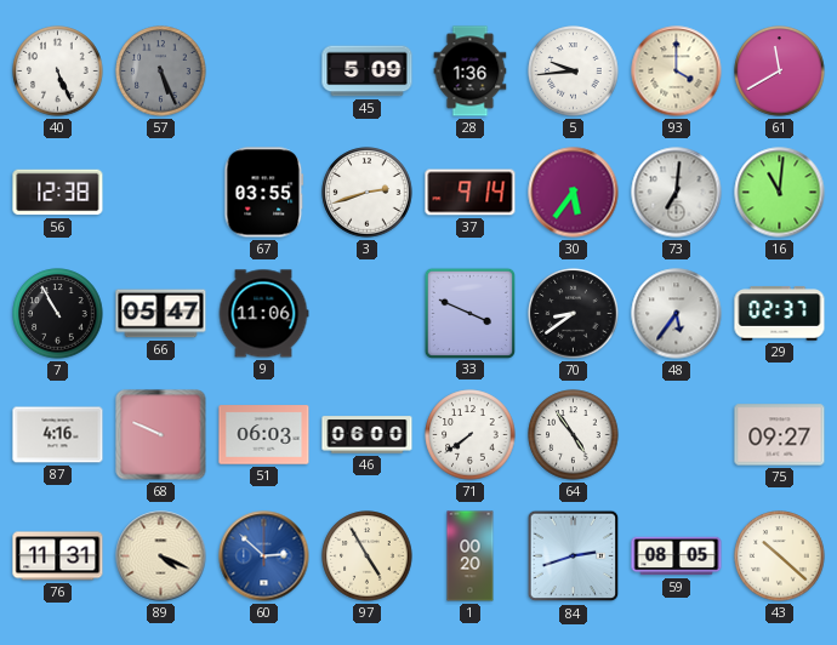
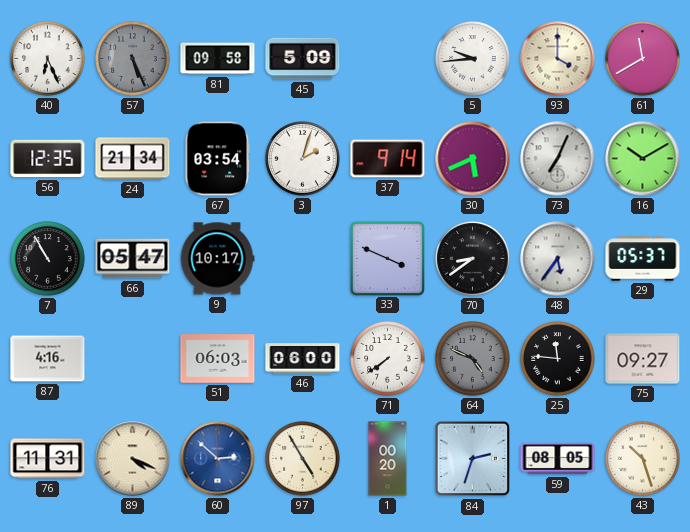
40: 5:26 -> 6:26 (48, 59)
81: none -> 09:58 (218, 59)
28: 1:36 -> none (471, 72)
56: 12:38 -> 12:35 (48, 159)
24: none -> 21:34 (133, 159)
67: 03:55 -> 03:54 (218, 159)
3: 2:42 -> 2:03 (303, 159)
30: 5:36 -> 5:41 (473, 159)
73: 7:01 -> 7:04 (558, 159)
16: 11:01 -> 10:10 (643, 159)
9: 11:06 -> 10:17 (217, 259)
29: 02:37 -> 05:37 (643, 259)
68: 9:49 -> none (161, 435)
64: 4:54 -> 4:49 (473, 359)
64 dial: white -> grey (473, 359)
25: none -> 11:46 (558, 359)
84: 2:42 -> 2:33 (473, 459)
43: 10:22 -> 10:27 (643, 459)
